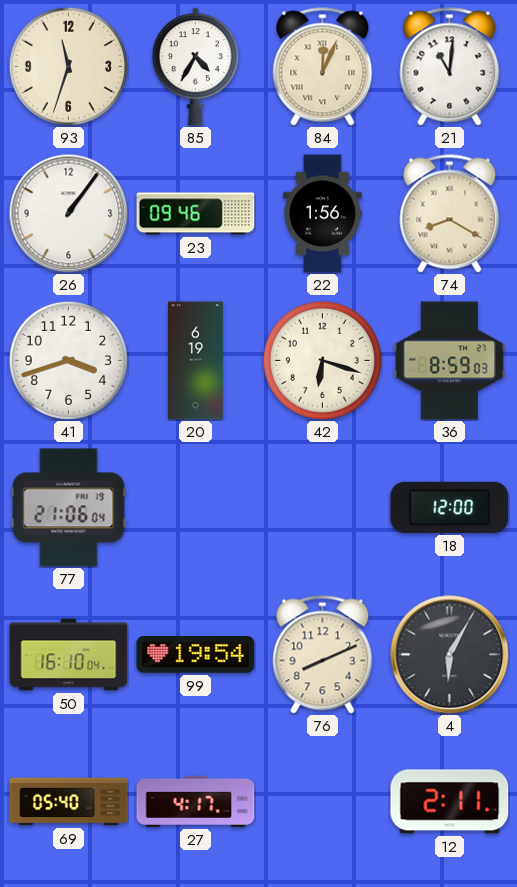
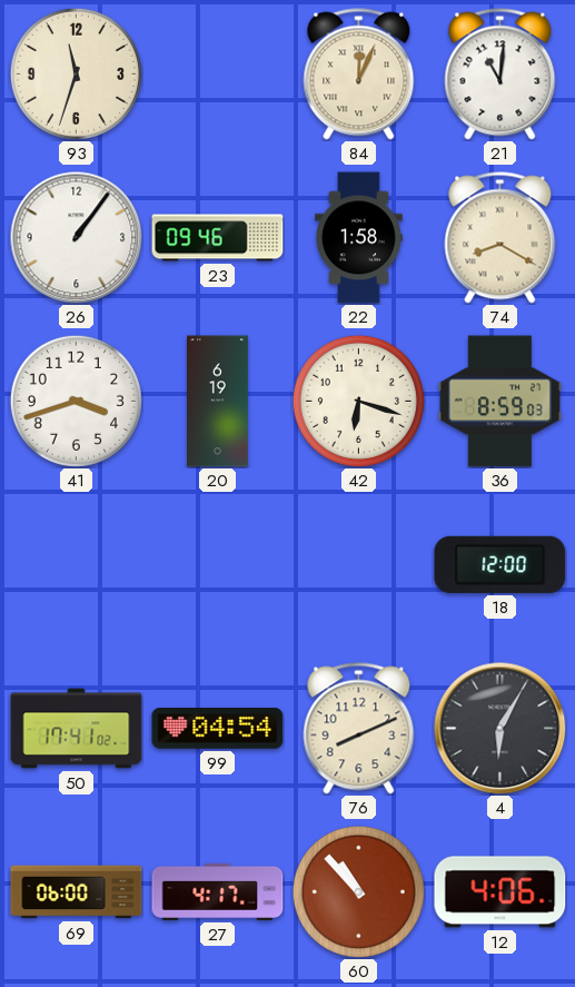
85: 4:35 -> none (195, 67)
22: 1:56 -> 1:58 (359, 238)
77: 21:06 -> none (69, 508)
50: 16:10 -> 17:41 (77, 729)
99: 19:54 -> 04:54 (218, 729)
69: 05:40 -> 06:00 (77, 892)
60: none -> 10:53 (358, 891)
12: 2:11 -> 4:06 (500, 892)
